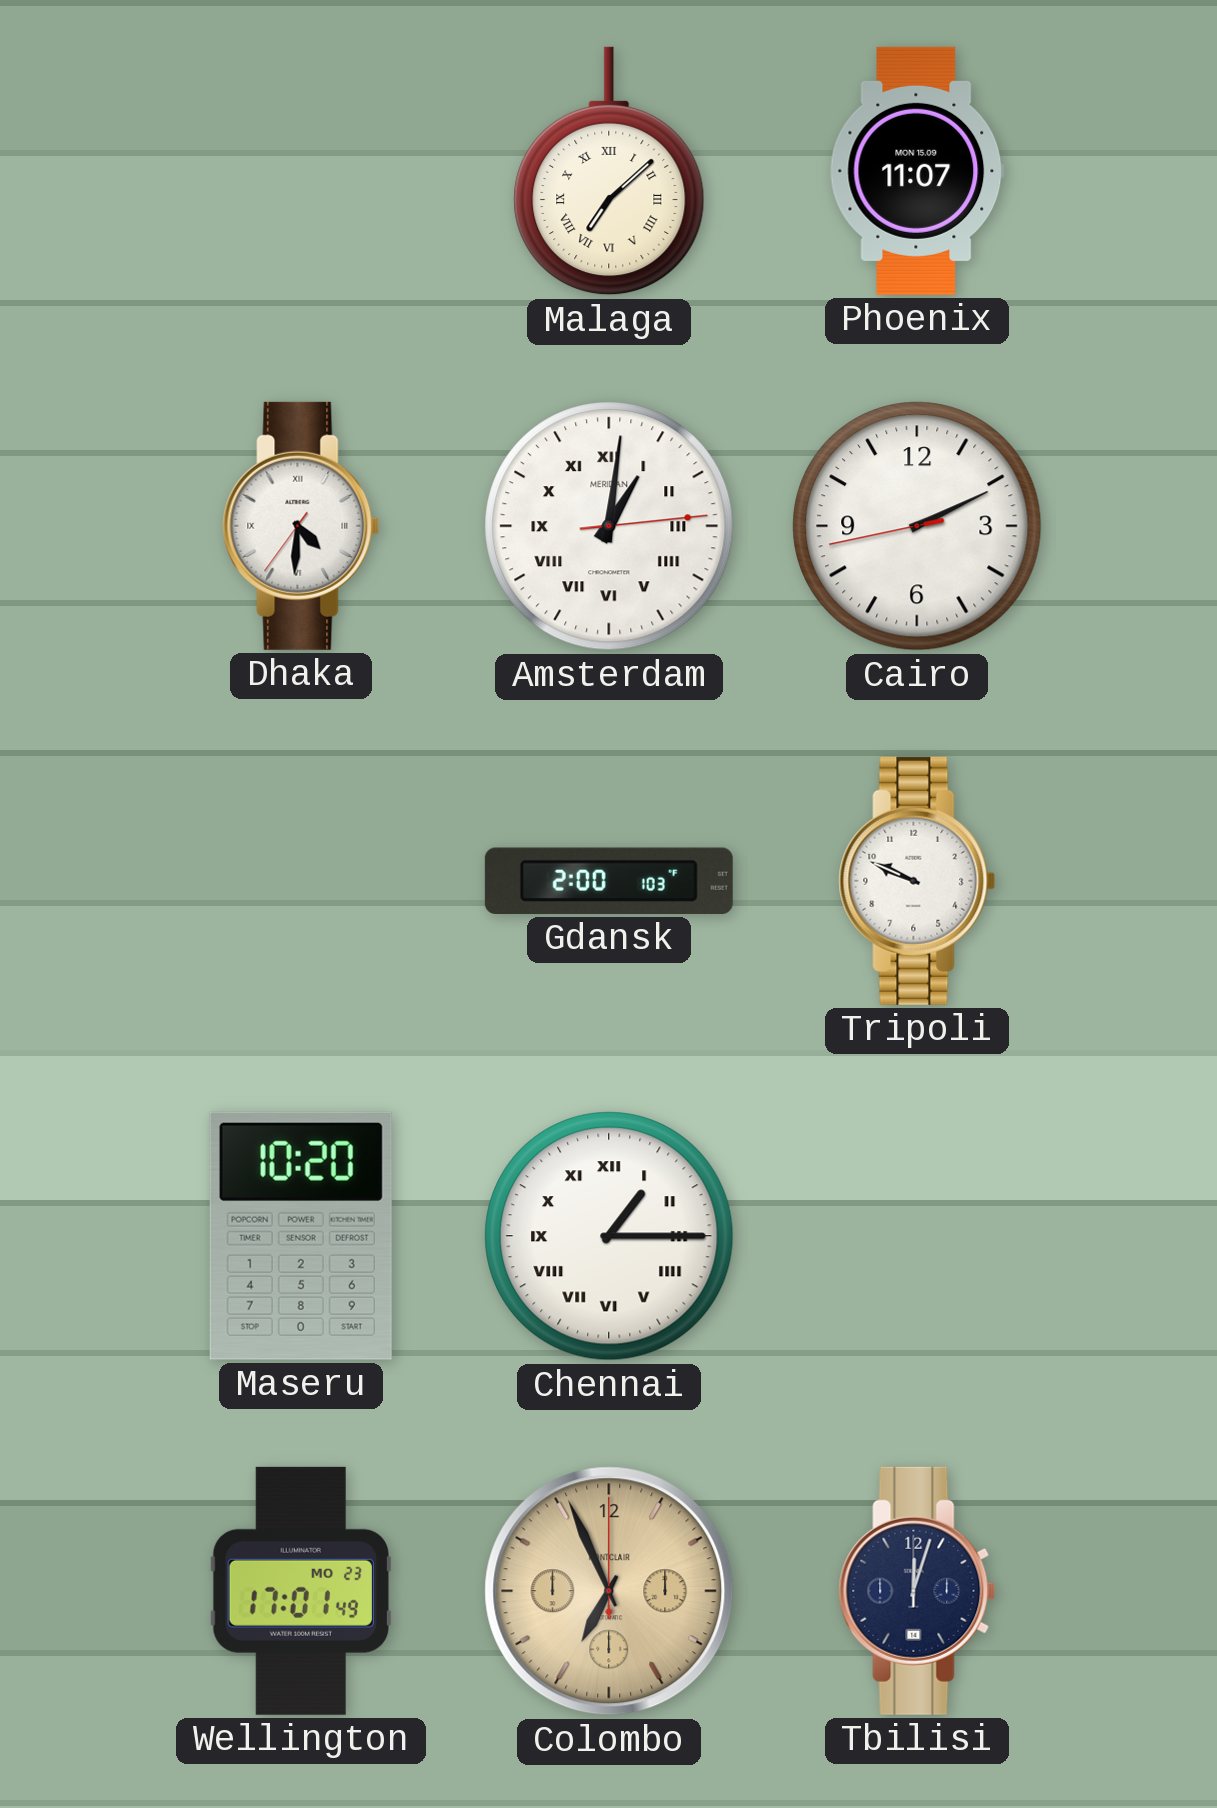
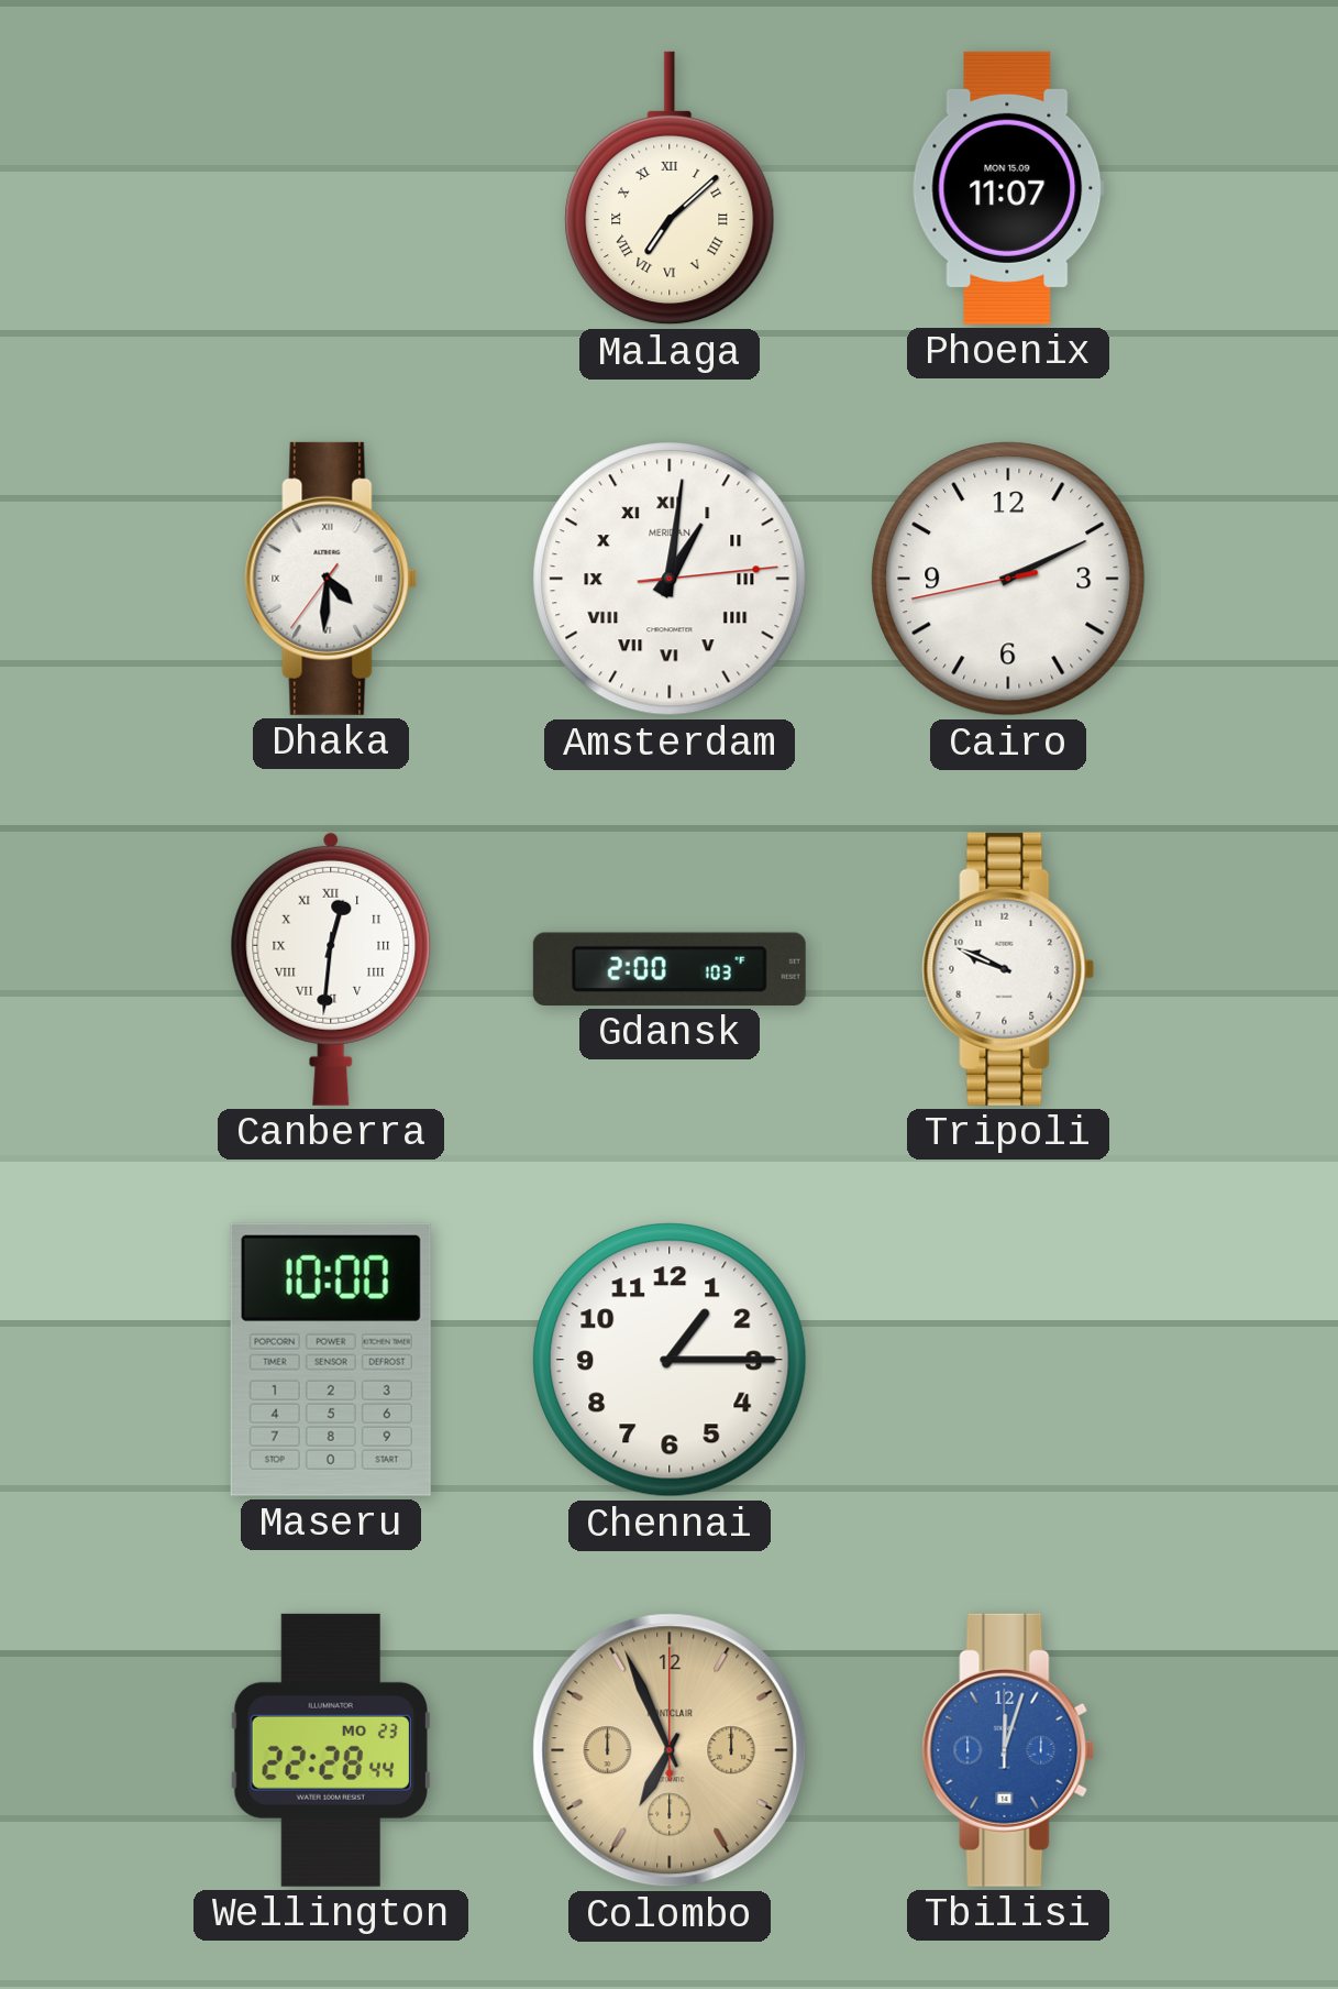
Canberra: none -> 12:31 (331, 968)
Maseru: 10:20 -> 10:00 (331, 1360)
Chennai numerals: Roman -> Arabic (670, 1360)
Wellington: 17:01 -> 22:28 (331, 1750)
Tbilisi dial: navy -> blue (1008, 1750)
